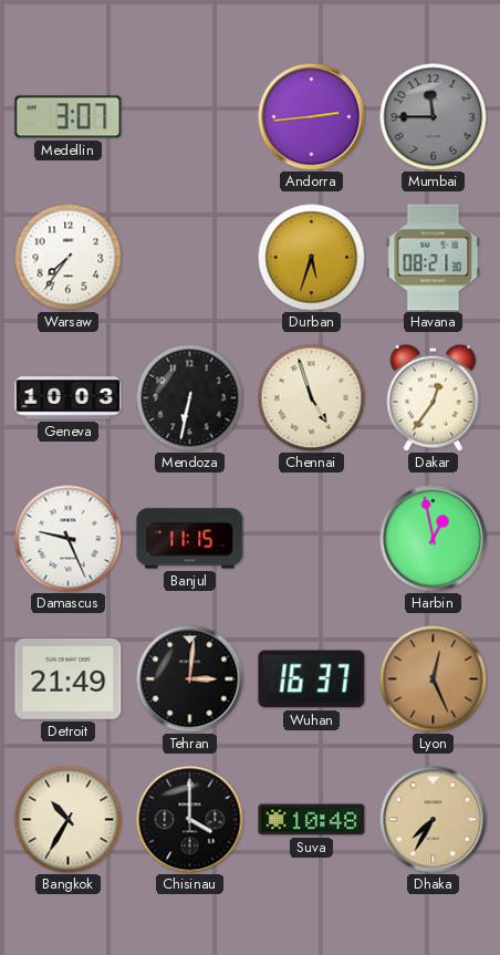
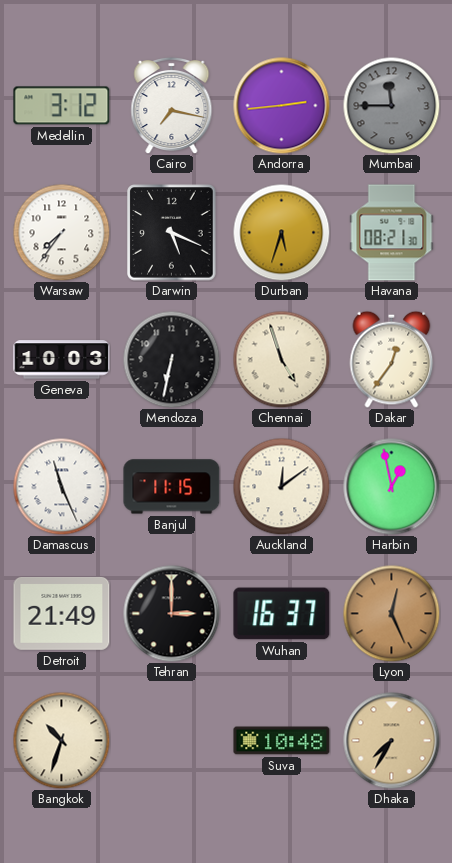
Medellin: 3:07 -> 3:12 (62, 106)
Cairo: none -> 7:17 (172, 105)
Darwin: none -> 5:19 (172, 233)
Damascus: 9:26 -> 11:26 (61, 486)
Auckland: none -> 12:09 (281, 486)
Tehran: 3:01 -> 3:00 (172, 614)
Bangkok: 10:35 -> 10:33 (61, 740)
Chisinau: 4:00 -> none (190, 820)
